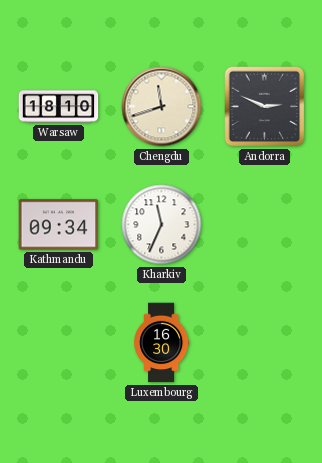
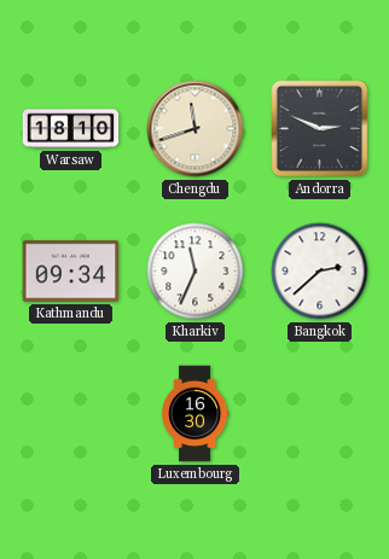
Bangkok: none -> 2:38 (320, 272)
